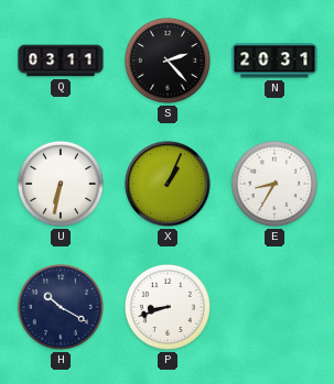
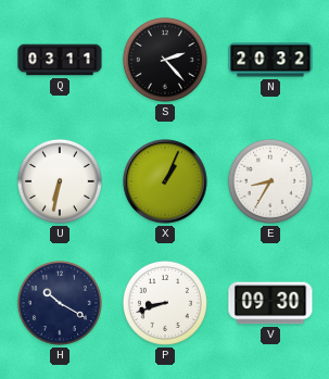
N: 20:31 -> 20:32 (270, 60)
V: none -> 09:30 (270, 303)
